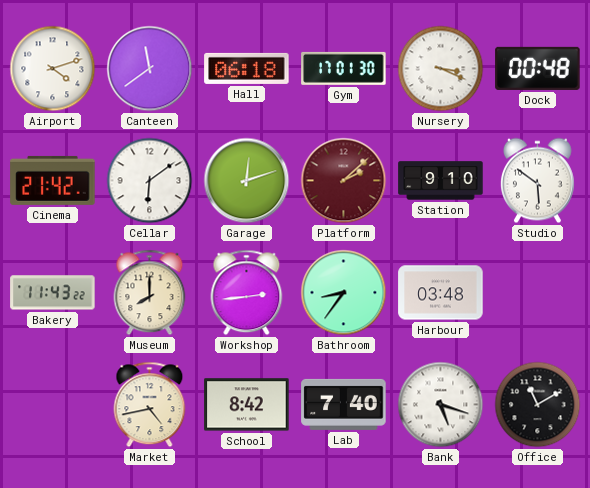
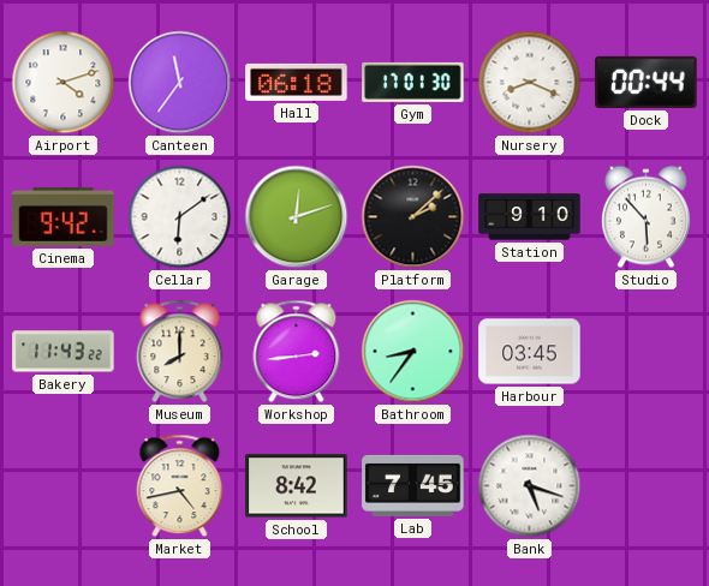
Canteen: 11:39 -> 11:36 (180, 83)
Nursery: 3:19 -> 8:19 (530, 83)
Dock: 00:48 -> 00:44 (647, 82)
Cinema: 21:42 -> 9:42 (64, 216)
Platform dial: burgundy -> black (413, 217)
Studio: 5:51 -> 5:53 (645, 217)
Harbour: 03:48 -> 03:45 (530, 352)
Lab: 7:40 -> 7:45 (413, 485)
Office: 11:10 -> none (538, 405)
